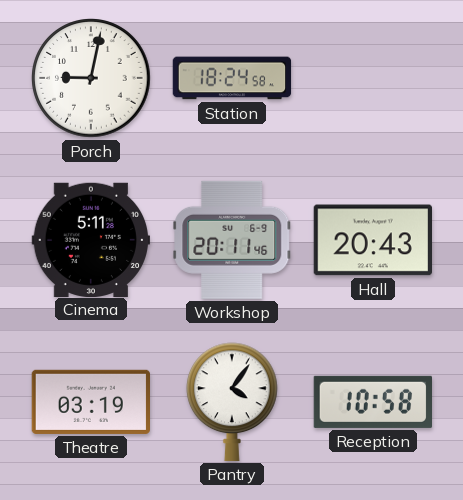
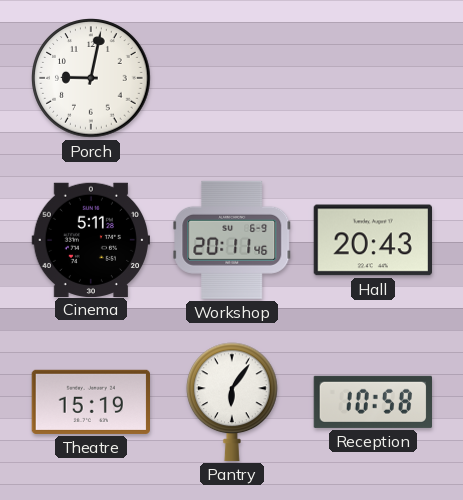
Station: 18:24 -> none (232, 78)
Theatre: 03:19 -> 15:19 (90, 402)
Pantry: 4:06 -> 6:06 (233, 402)
